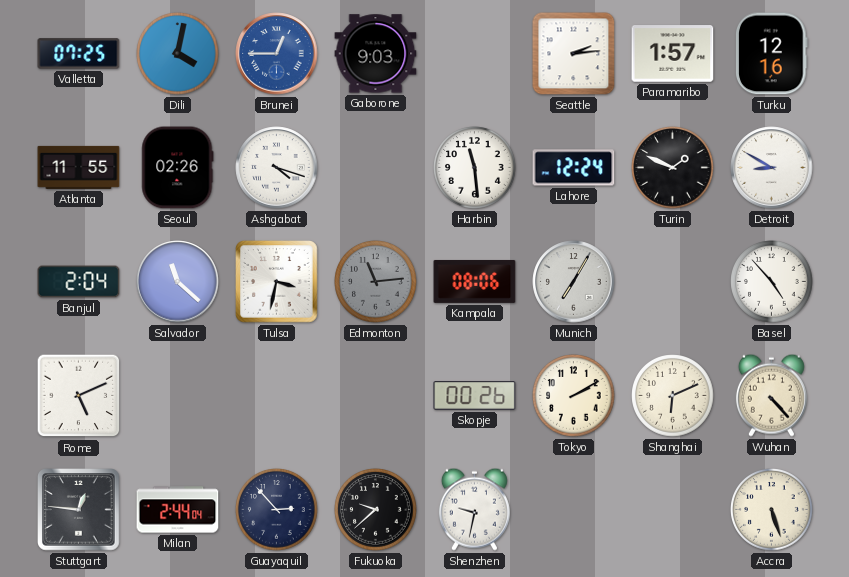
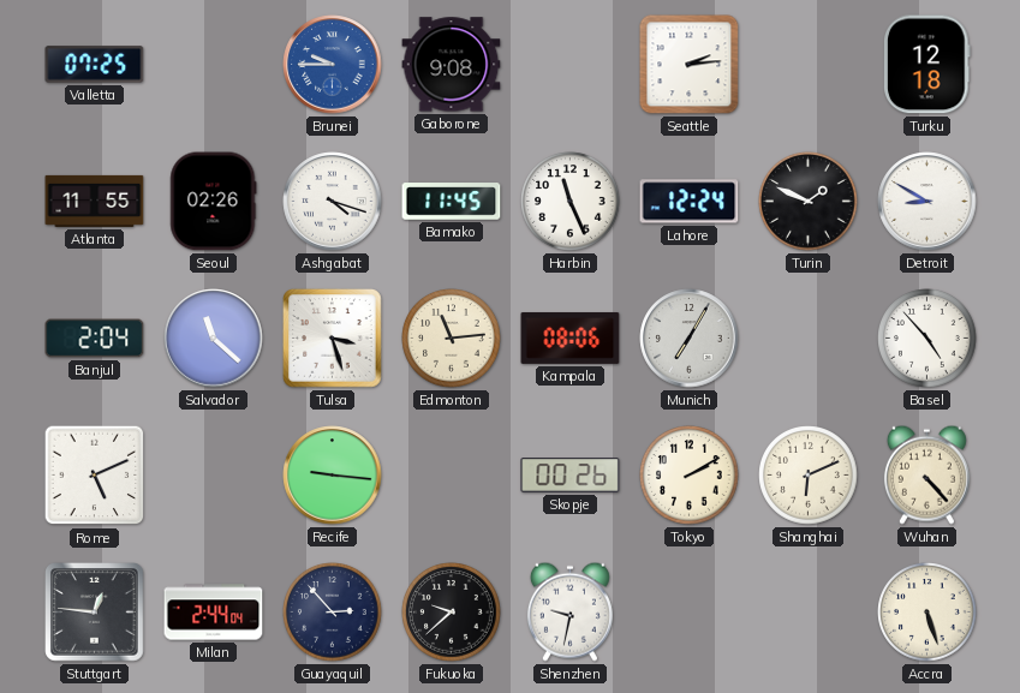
Dili: 4:02 -> none (178, 54)
Brunei: 12:45 -> 9:45 (333, 65)
Gaborone: 9:03 -> 9:08 (452, 65)
Paramaribo: 1:57 -> none (673, 54)
Turku: 12:16 -> 12:18 (927, 65)
Bamako: none -> 11:45 (452, 202)
Harbin: 11:29 -> 11:26 (571, 202)
Tulsa: 3:32 -> 3:27 (333, 339)
Edmonton dial: grey -> cream (452, 339)
Recife: none -> 9:16 (333, 476)
